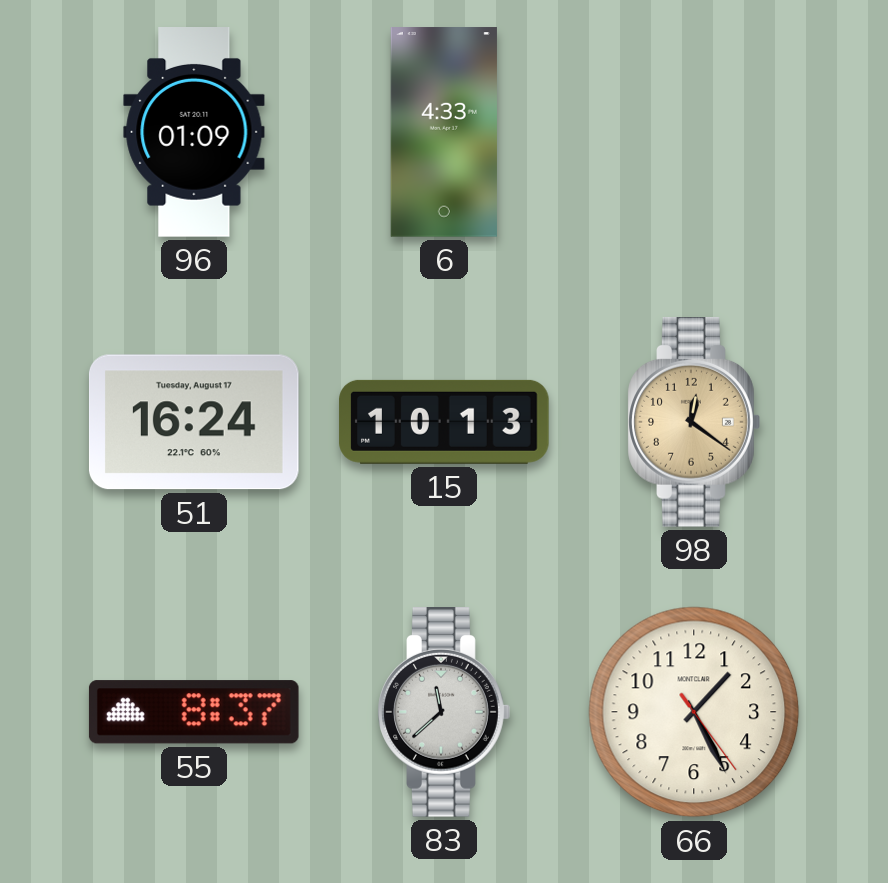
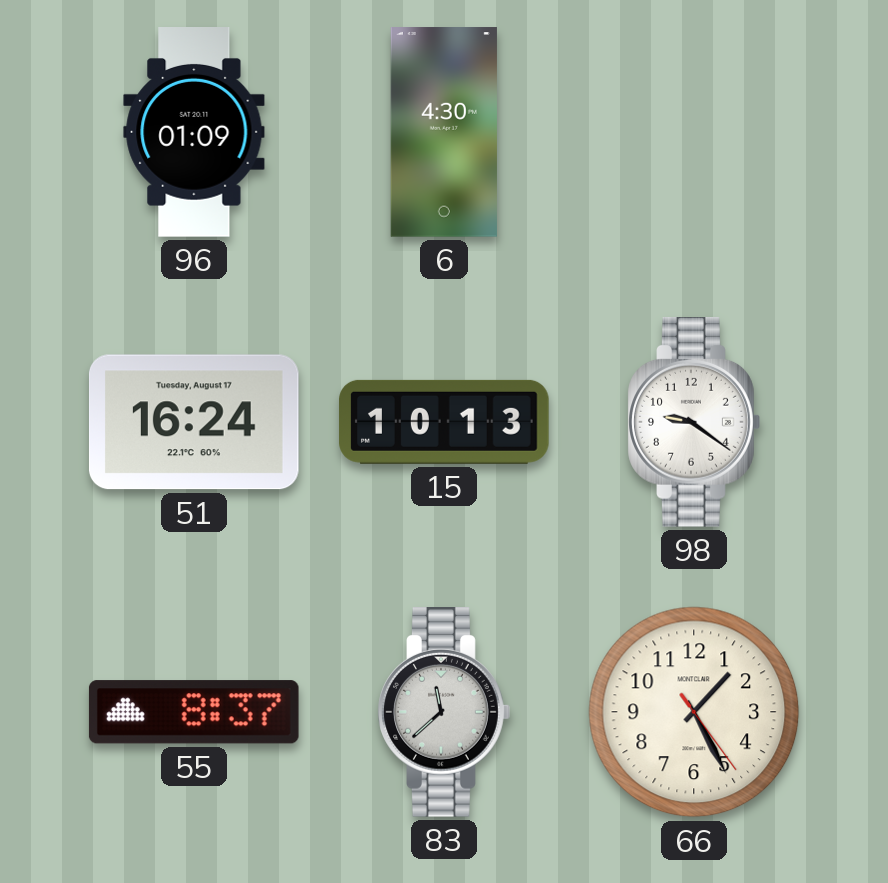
6: 4:33 -> 4:30 (444, 132)
98: 12:21 -> 9:21 (694, 423)
98 dial: champagne -> white (694, 423)
